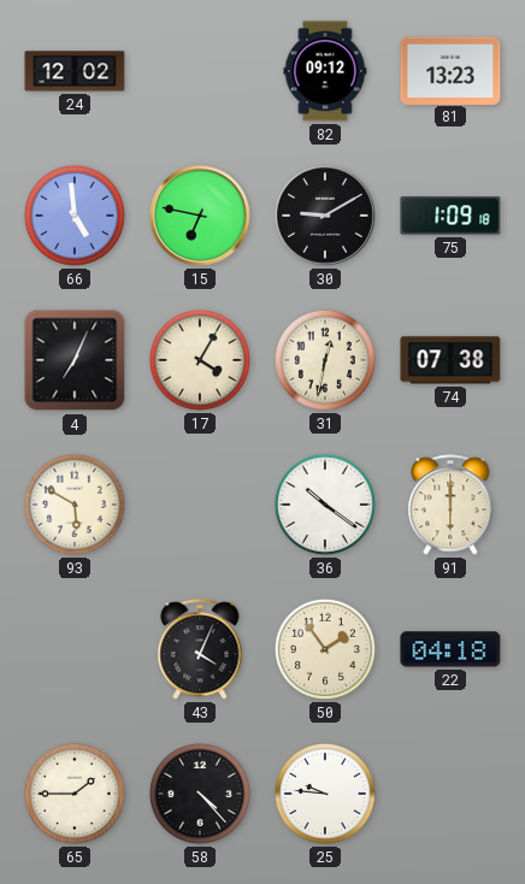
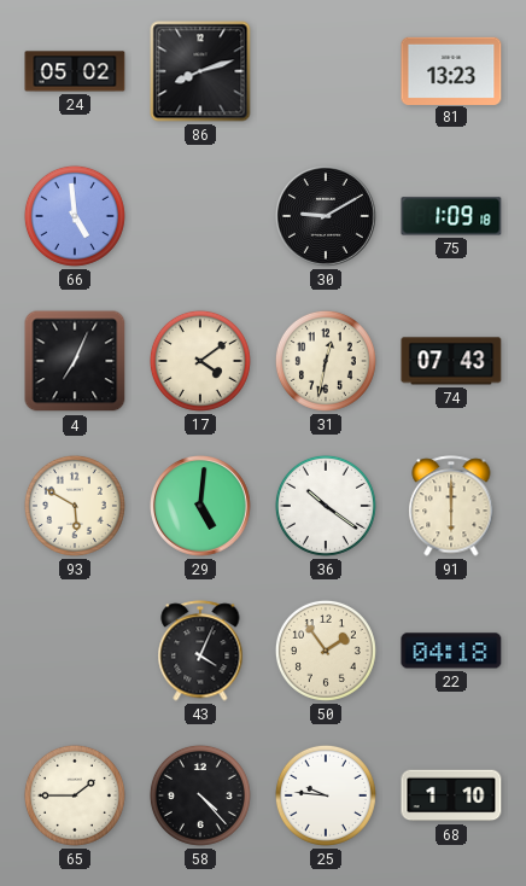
24: 12:02 -> 05:02 (75, 71)
86: none -> 8:12 (200, 71)
82: 09:12 -> none (325, 71)
15: 6:47 -> none (201, 217)
17: 4:05 -> 4:09 (200, 361)
74: 07:38 -> 07:43 (451, 361)
29: none -> 5:01 (201, 507)
68: none -> 1:10 (451, 795)
